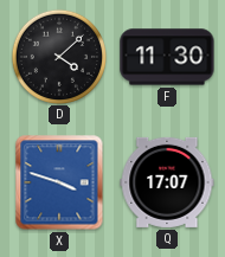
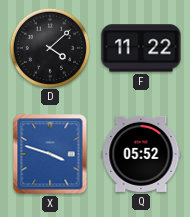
F: 11:30 -> 11:22 (141, 48)
Q: 17:07 -> 05:52 (141, 154)
